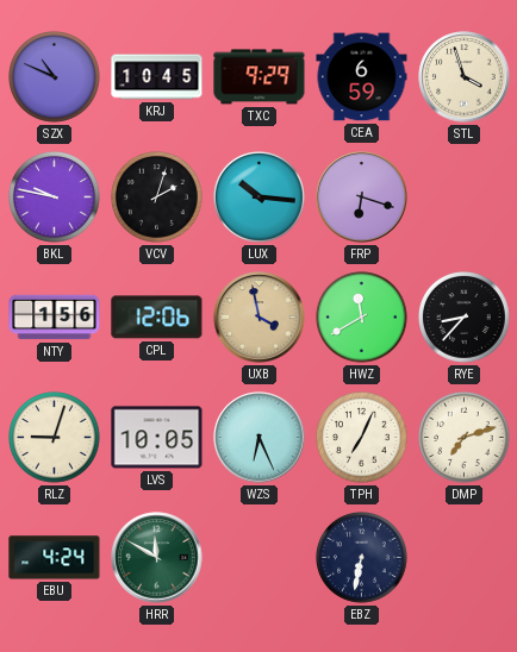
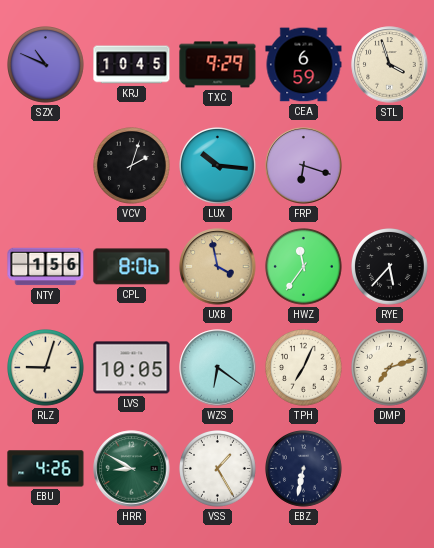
BKL: 9:47 -> none (55, 198)
CPL: 12:06 -> 8:06 (132, 267)
HWZ: 11:40 -> 11:36 (304, 267)
RYE: 8:37 -> 5:37 (390, 267)
WZS: 6:26 -> 6:21 (218, 368)
EBU: 4:24 -> 4:26 (46, 469)
HRR: 11:50 -> 8:50 (132, 469)
VSS: none -> 1:25 (218, 469)
